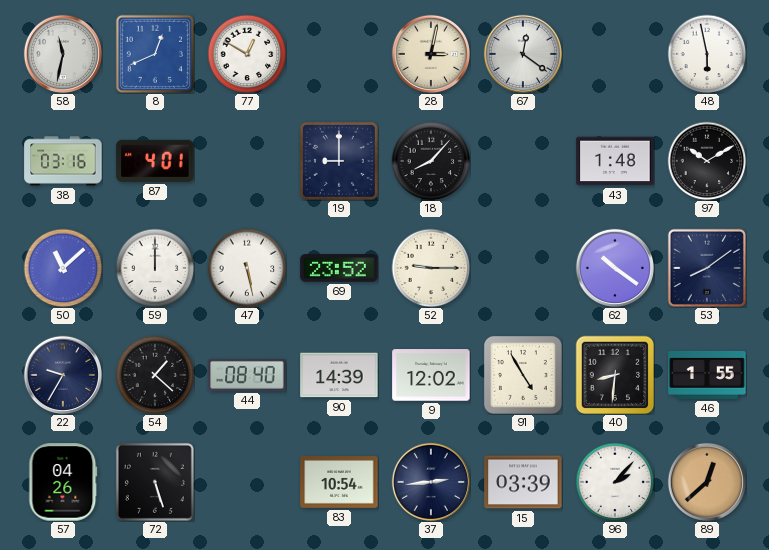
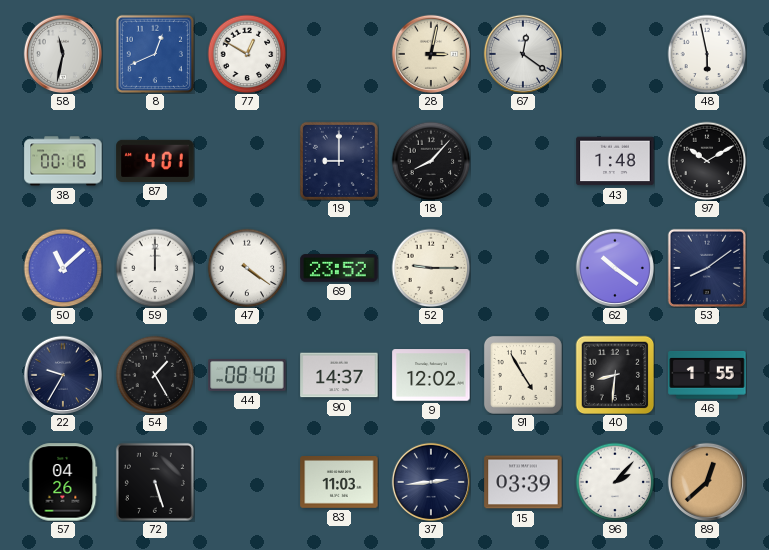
38: 03:16 -> 00:16 (63, 161)
47: 5:28 -> 4:21 (247, 268)
54: 1:22 -> 1:25 (155, 375)
90: 14:39 -> 14:37 (339, 375)
83: 10:54 -> 11:03 (339, 483)
